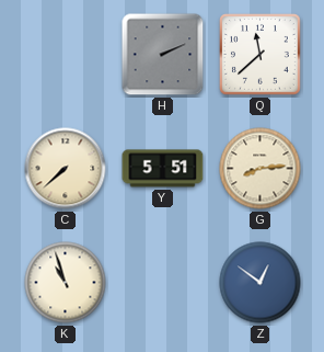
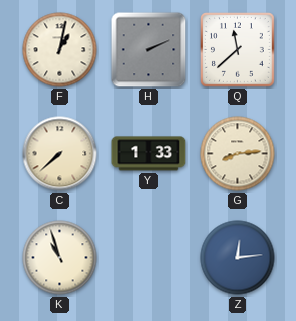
F: none -> 1:02 (60, 50)
Y: 5:51 -> 1:33 (149, 154)
Z: 12:51 -> 12:14 (238, 258)
